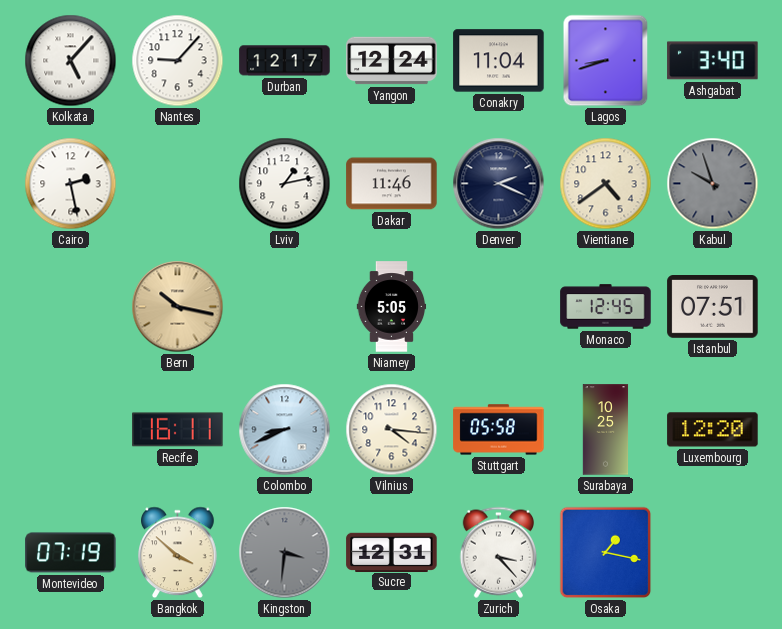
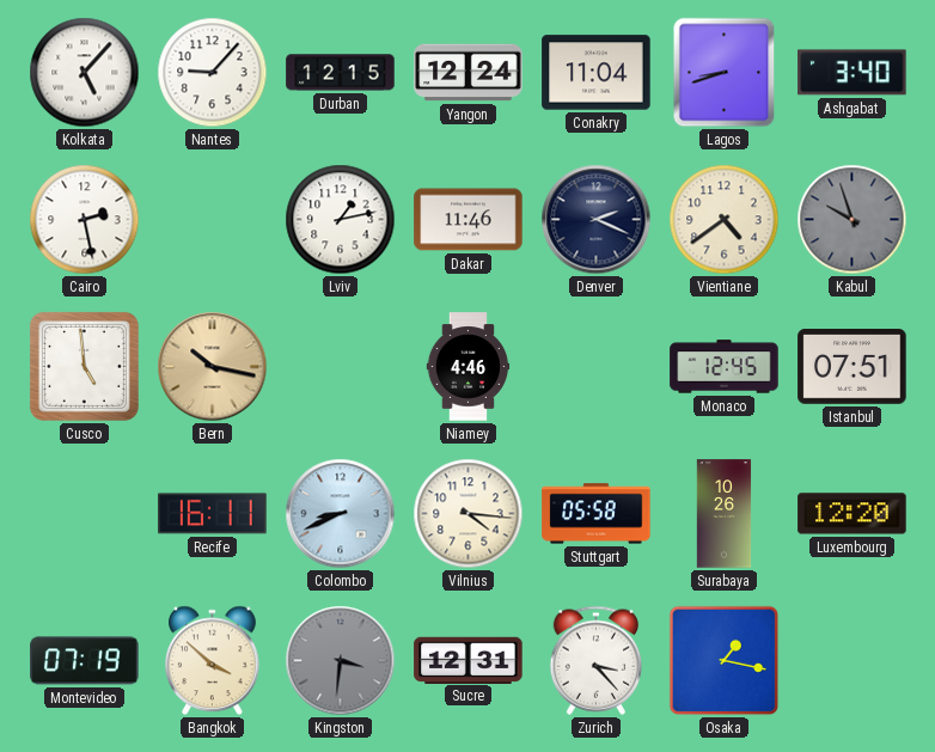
Durban: 12:17 -> 12:15 (341, 73)
Cusco: none -> 4:59 (84, 366)
Niamey: 5:05 -> 4:46 (469, 367)
Surabaya: 10:25 -> 10:26 (725, 514)
